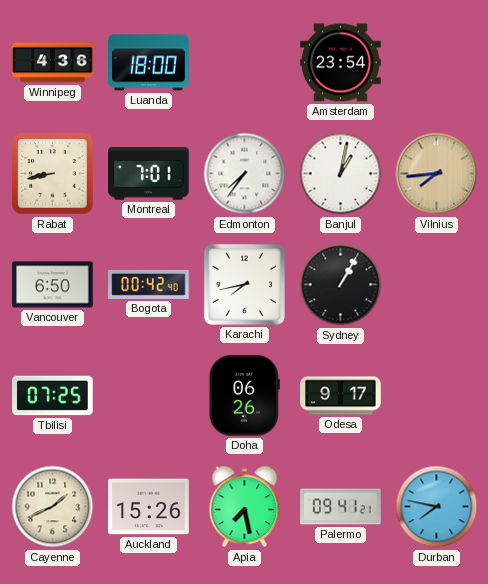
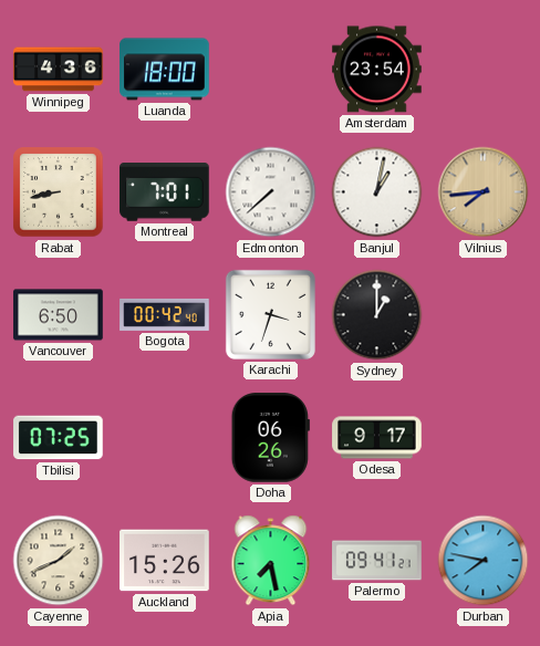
Edmonton: 7:36 -> 7:38 (271, 192)
Karachi: 7:43 -> 3:33 (270, 314)
Sydney: 1:05 -> 1:00 (377, 315)
